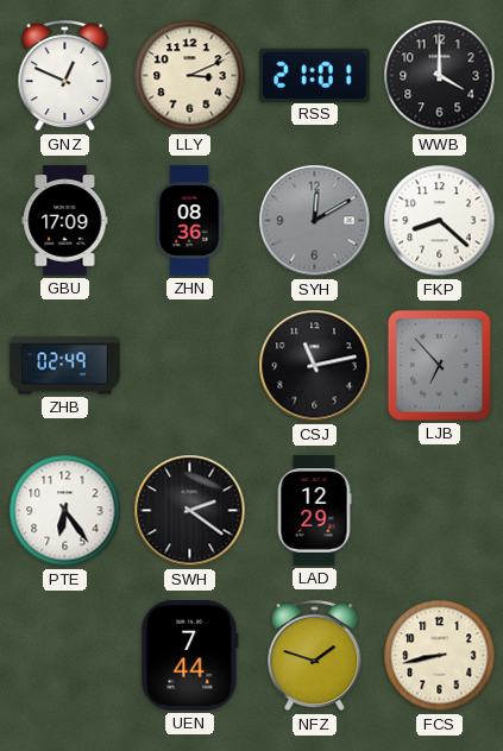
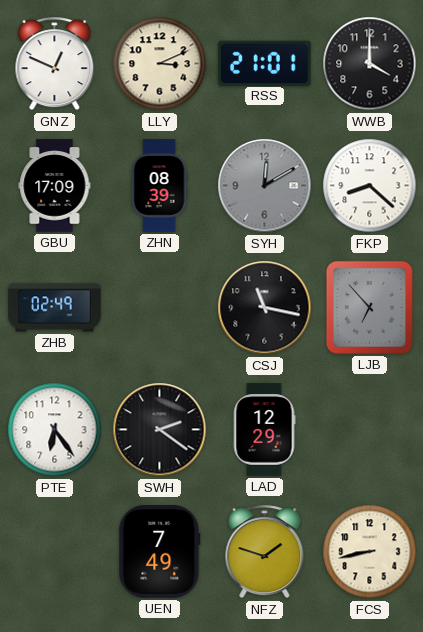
ZHN: 08:36 -> 08:39 (159, 186)
CSJ: 11:13 -> 11:17 (265, 308)
UEN: 7:44 -> 7:49 (160, 552)
